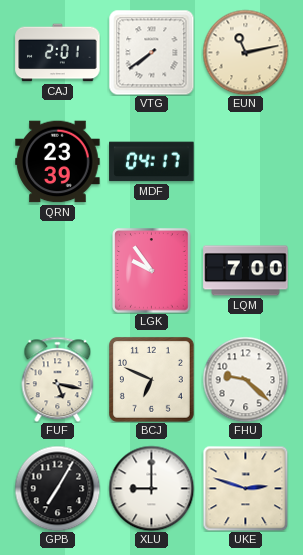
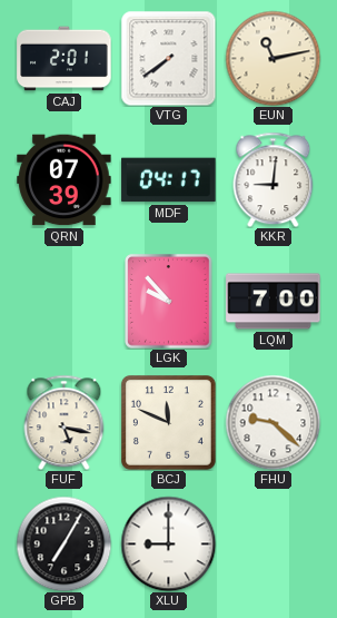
QRN: 23:39 -> 07:39 (65, 180)
KKR: none -> 9:01 (274, 179)
LGK: 9:54 -> 9:53 (169, 302)
BCJ: 6:49 -> 11:49 (168, 422)
UKE: 2:48 -> none (245, 488)
